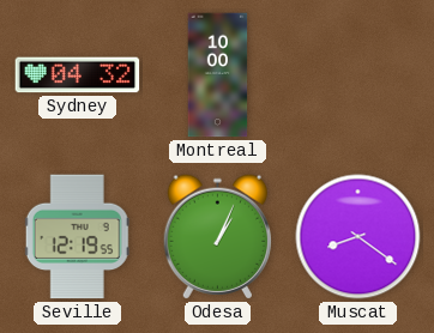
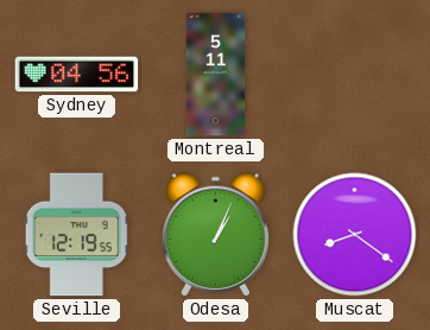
Sydney: 04:32 -> 04:56 (77, 75)
Montreal: 10:00 -> 5:11 (216, 75)
